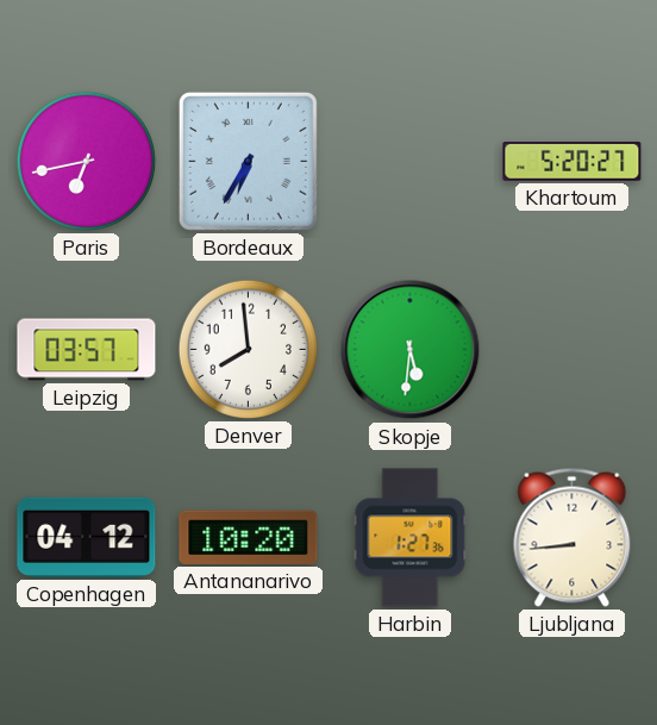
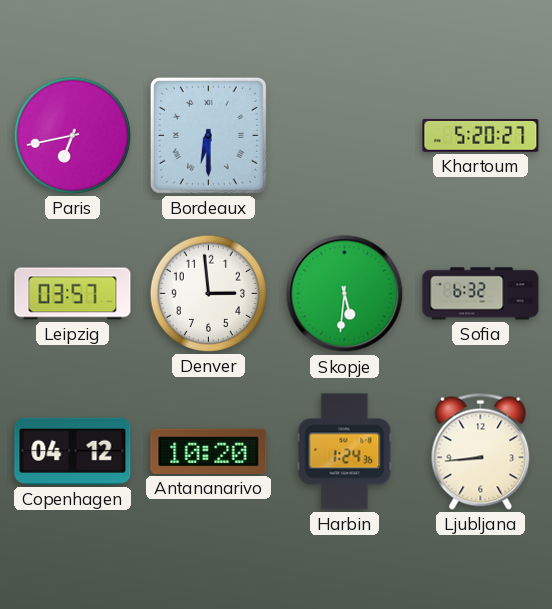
Bordeaux: 6:35 -> 6:30 (208, 135)
Denver: 7:59 -> 2:59 (208, 293)
Sofia: none -> 6:32 (481, 294)
Harbin: 1:27 -> 1:24 (345, 452)
